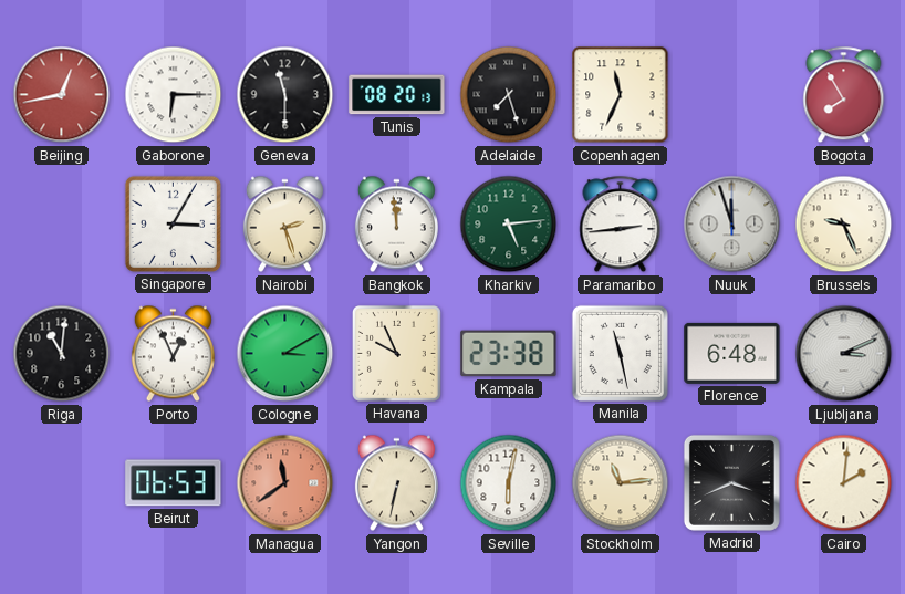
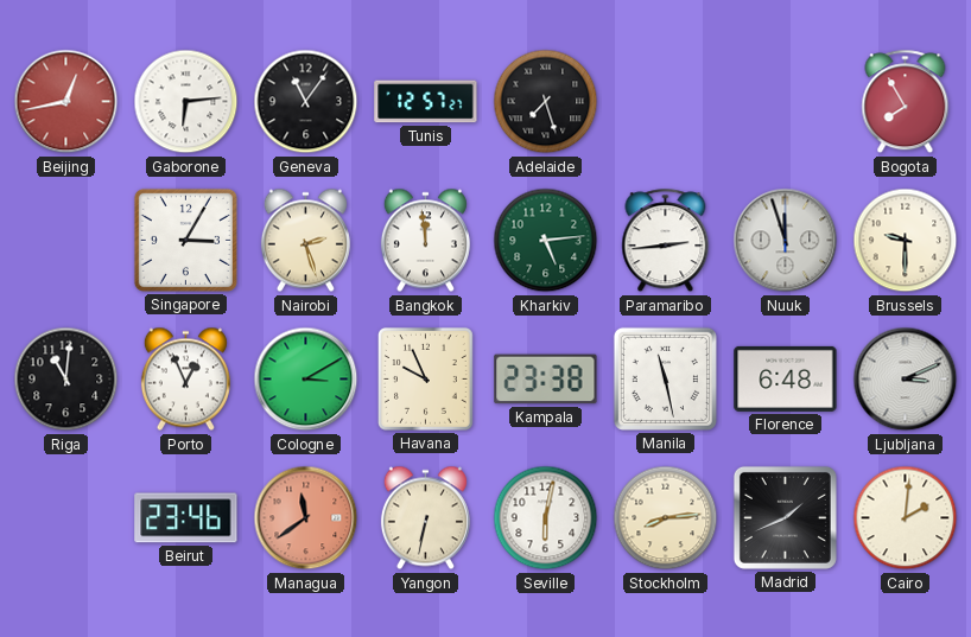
Gaborone: 6:15 -> 6:14 (186, 102)
Geneva: 11:30 -> 11:06 (306, 102)
Tunis: 08:20 -> 12:57 (426, 102)
Copenhagen: 11:34 -> none (621, 95)
Brussels: 9:26 -> 9:30 (906, 241)
Beirut: 06:53 -> 23:46 (186, 518)
Stockholm: 11:14 -> 8:14 (666, 518)
Madrid: 3:41 -> 1:41 (785, 517)
